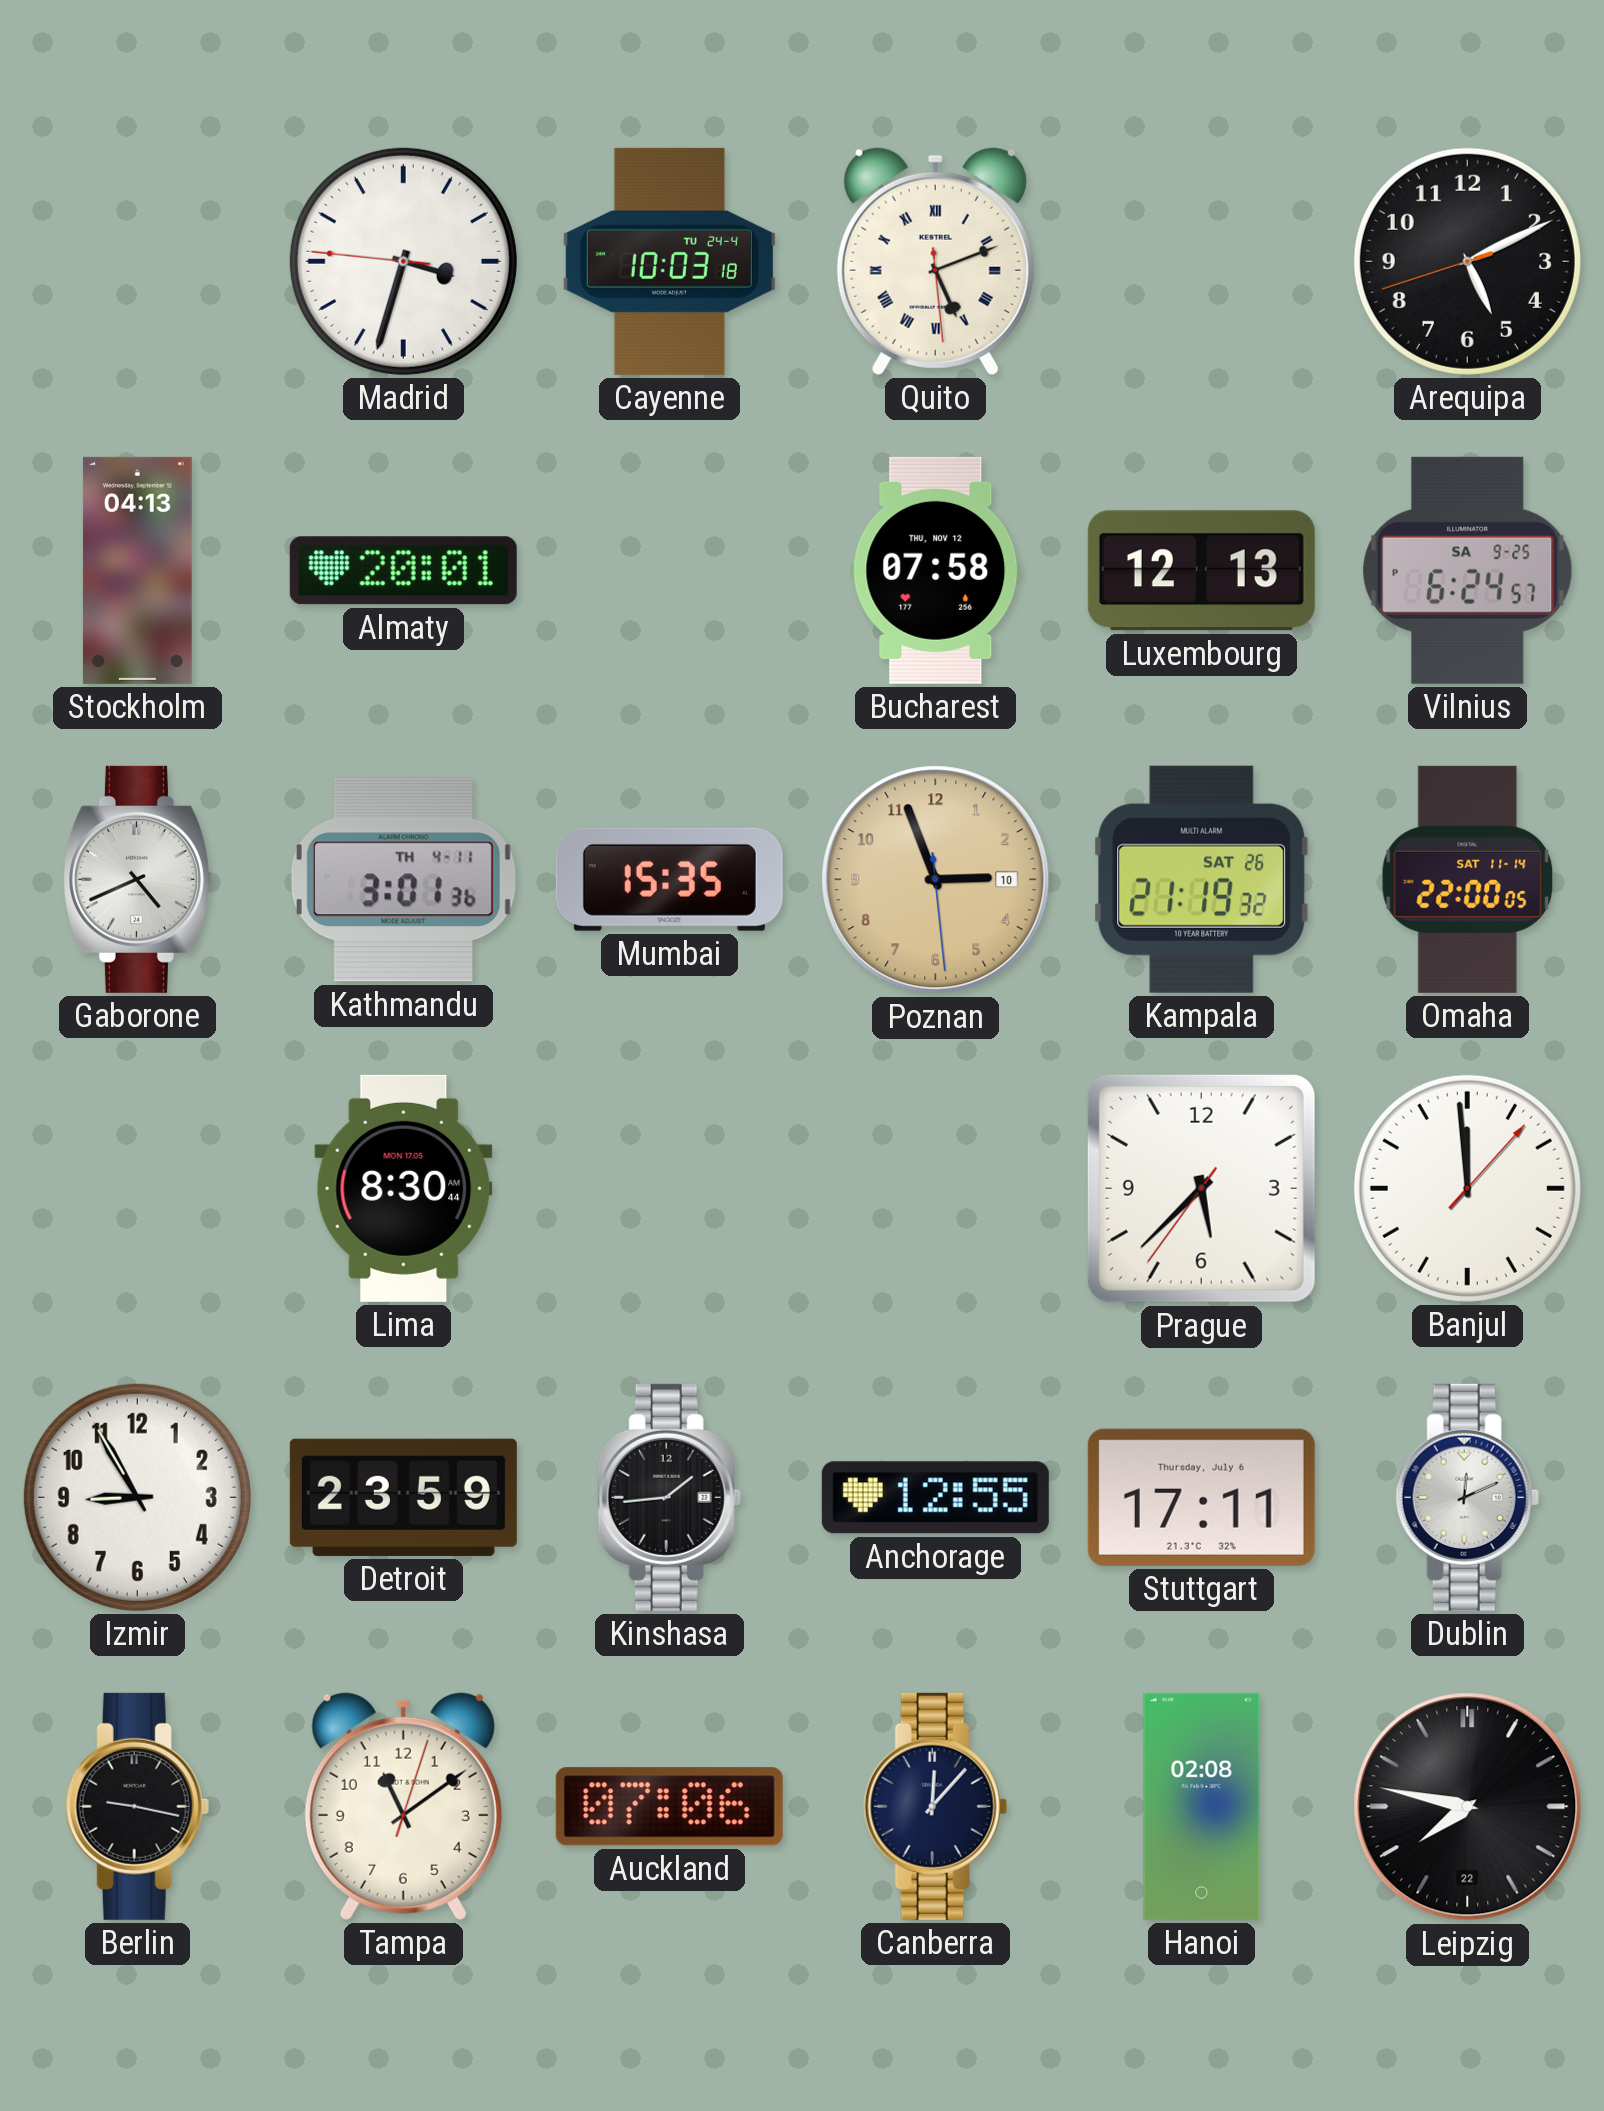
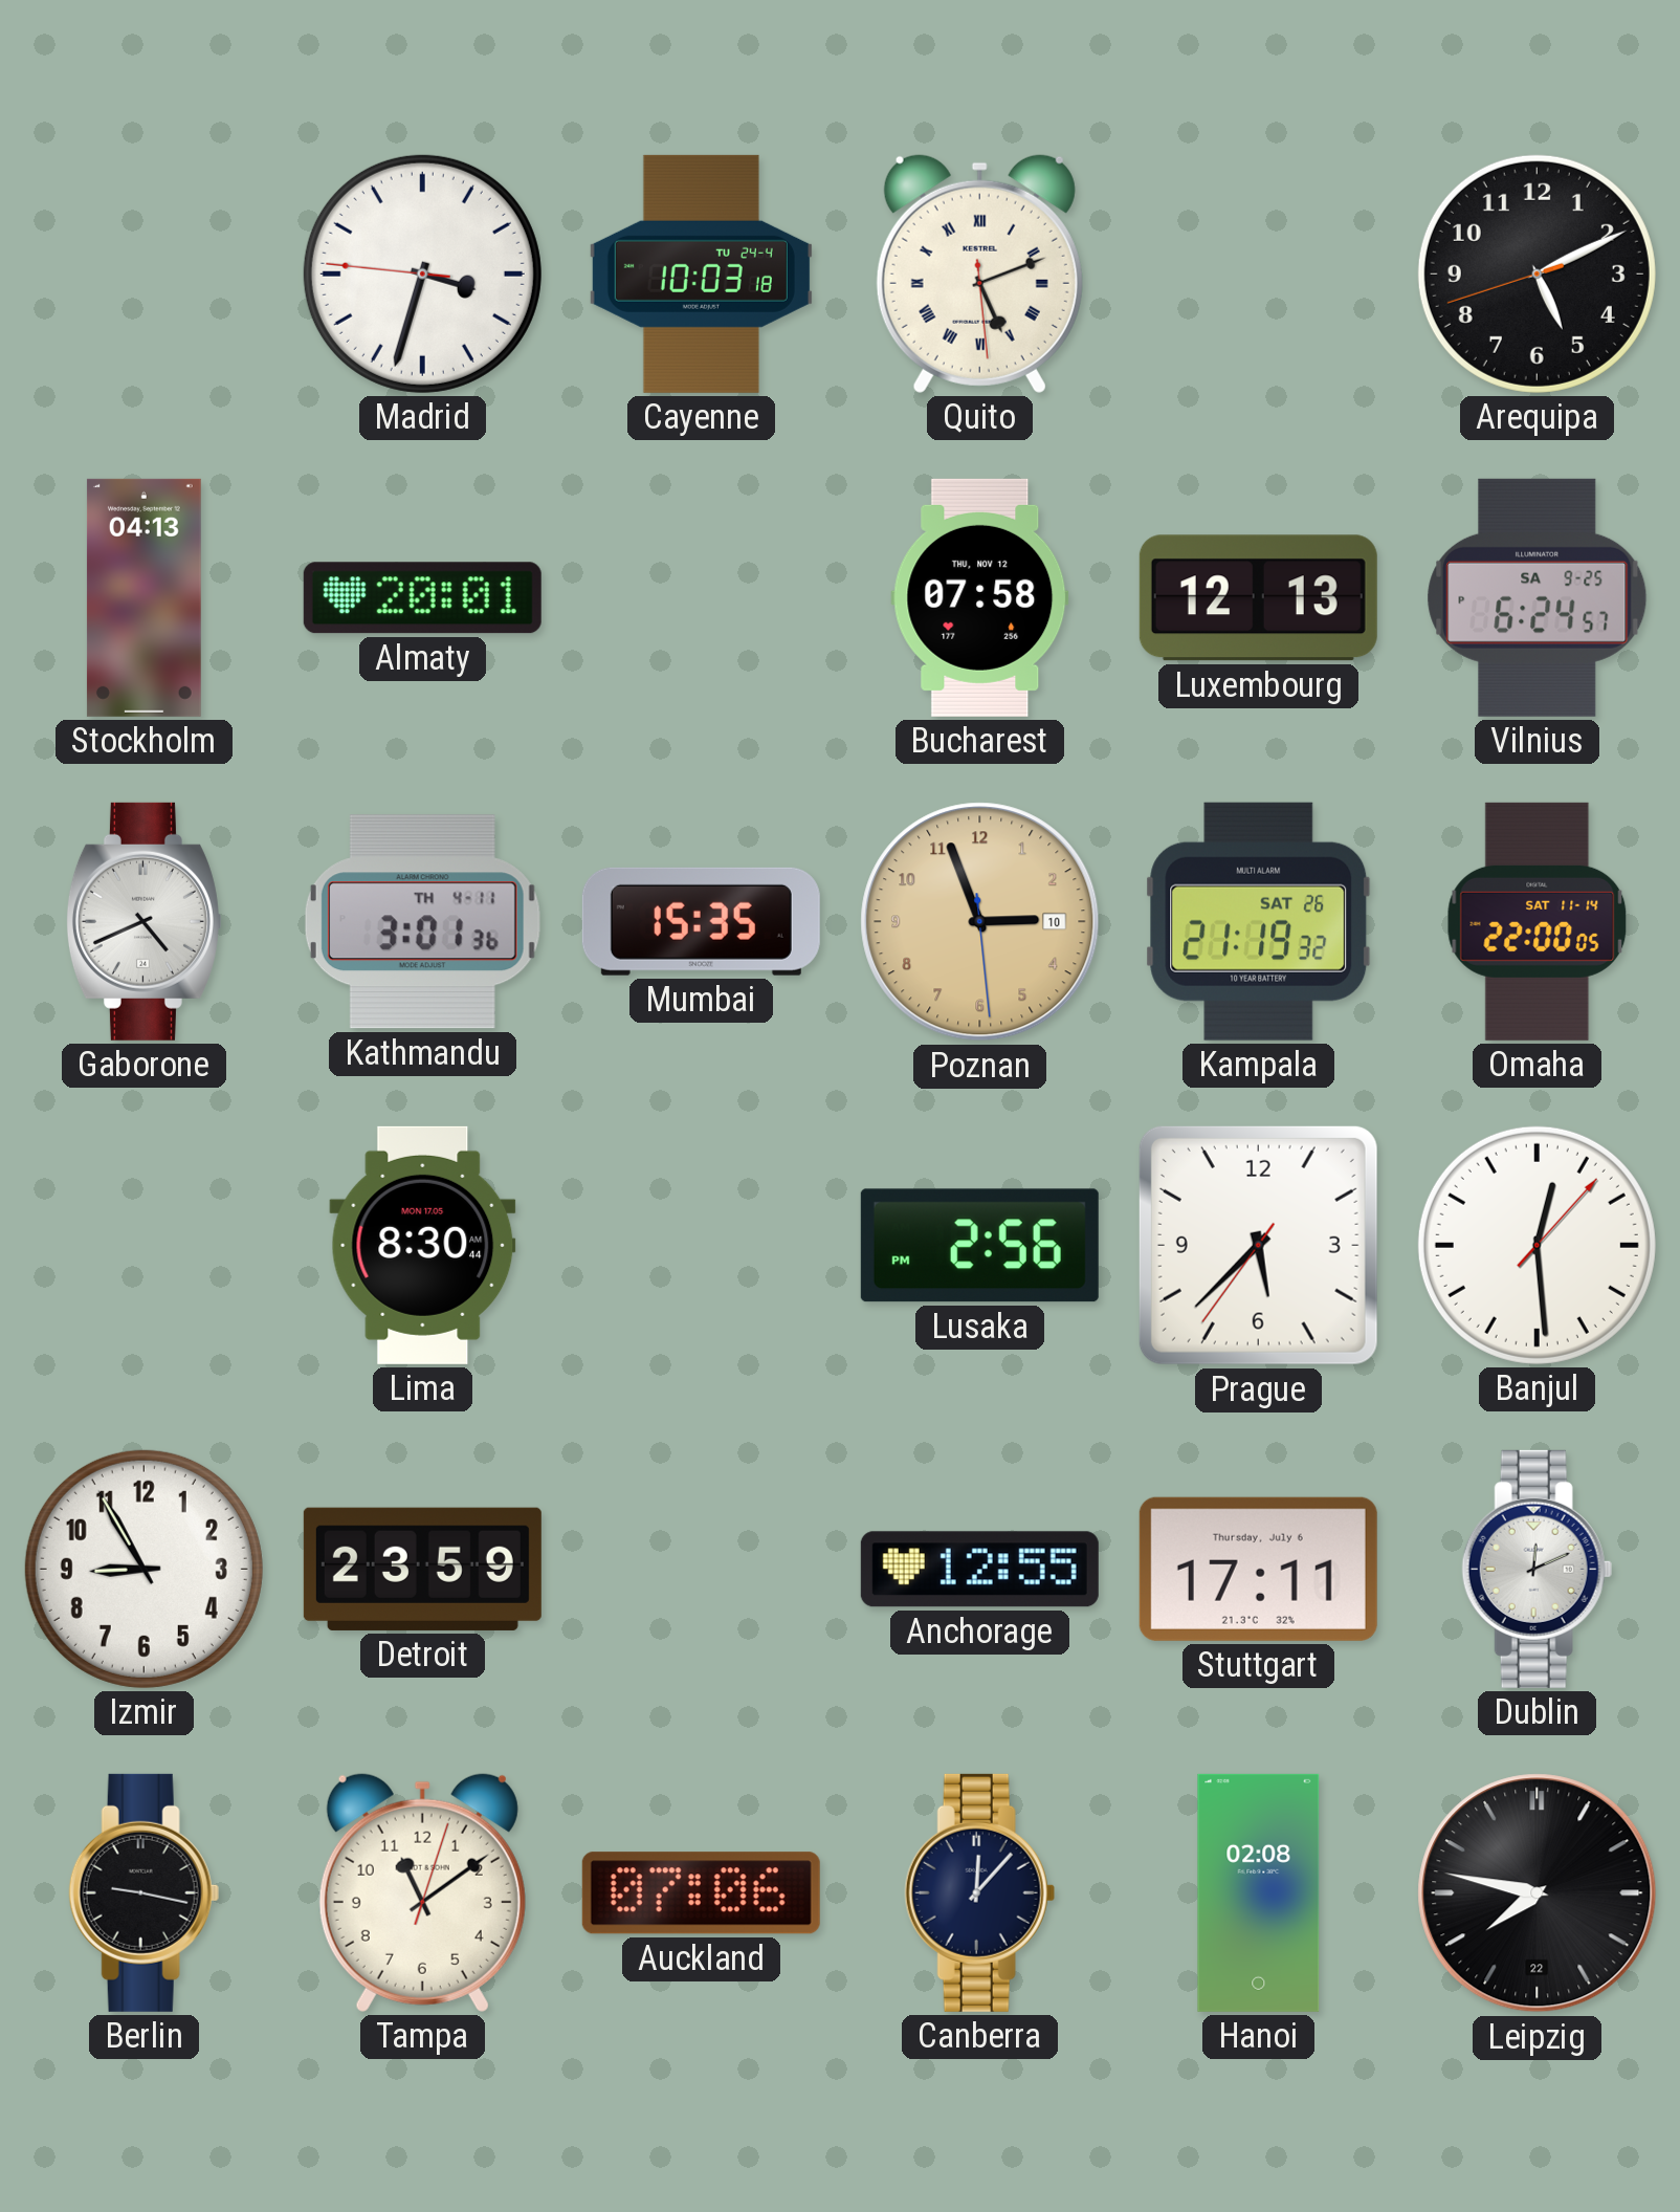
Lusaka: none -> 2:56 (979, 1246)
Banjul: 11:59 -> 12:29 (1537, 1245)
Kinshasa: 1:44 -> none (669, 1497)
